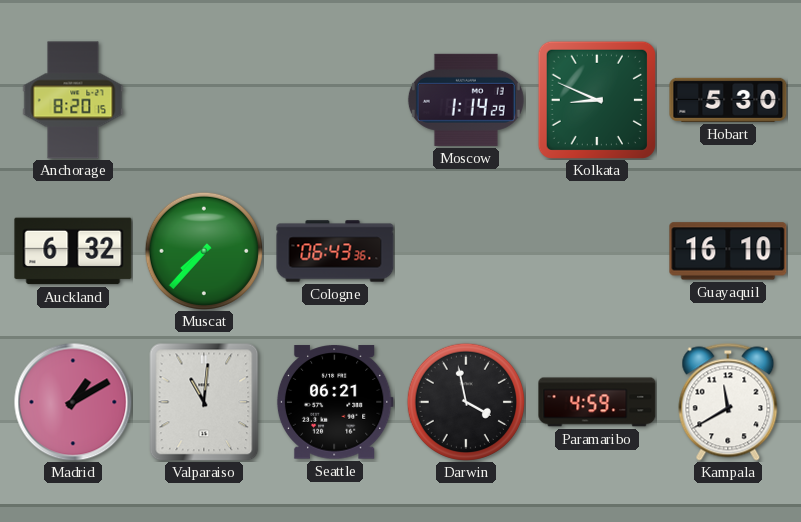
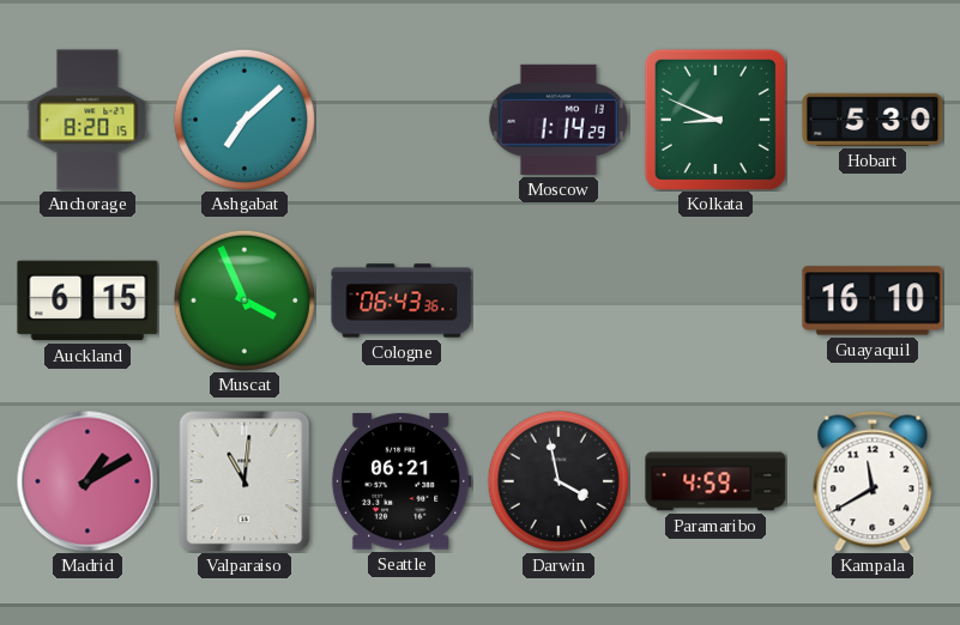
Ashgabat: none -> 7:08 (244, 120)
Auckland: 6:32 -> 6:15 (87, 301)
Muscat: 7:37 -> 3:56 (244, 301)
